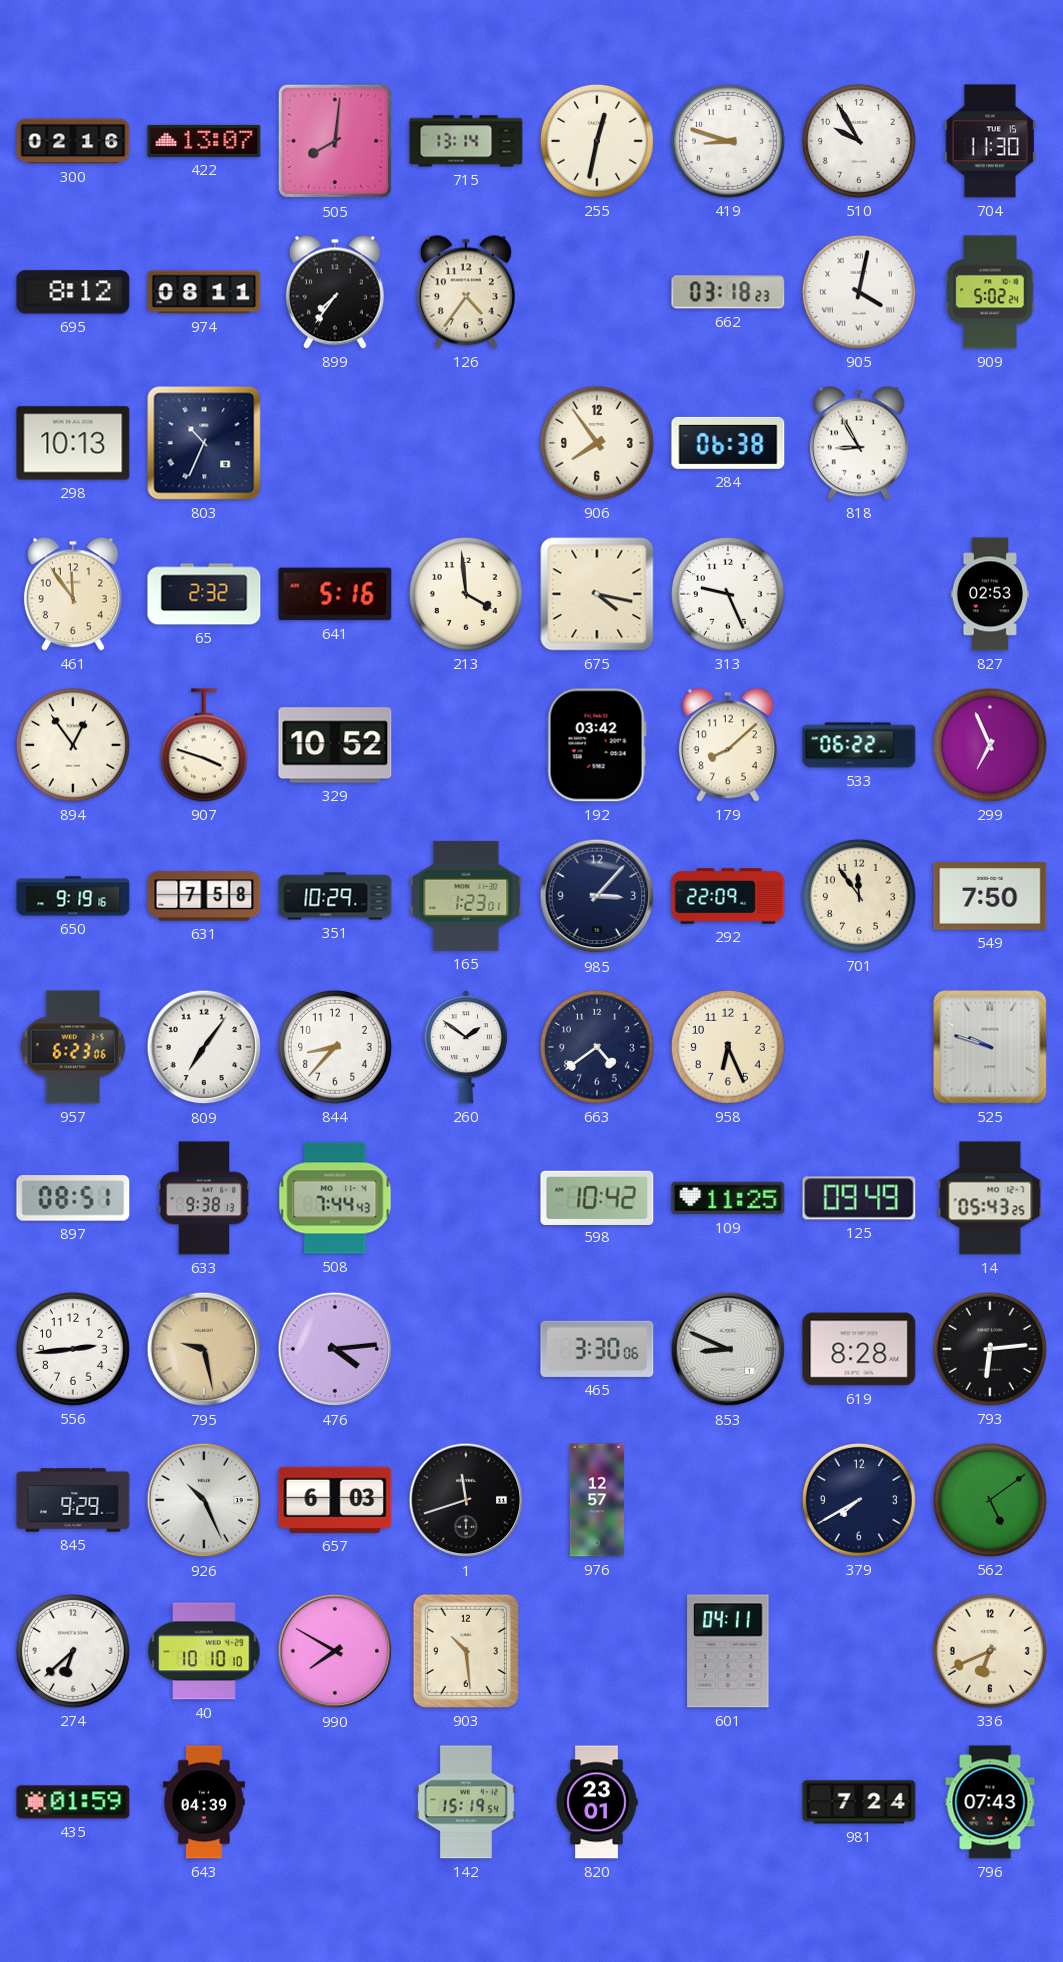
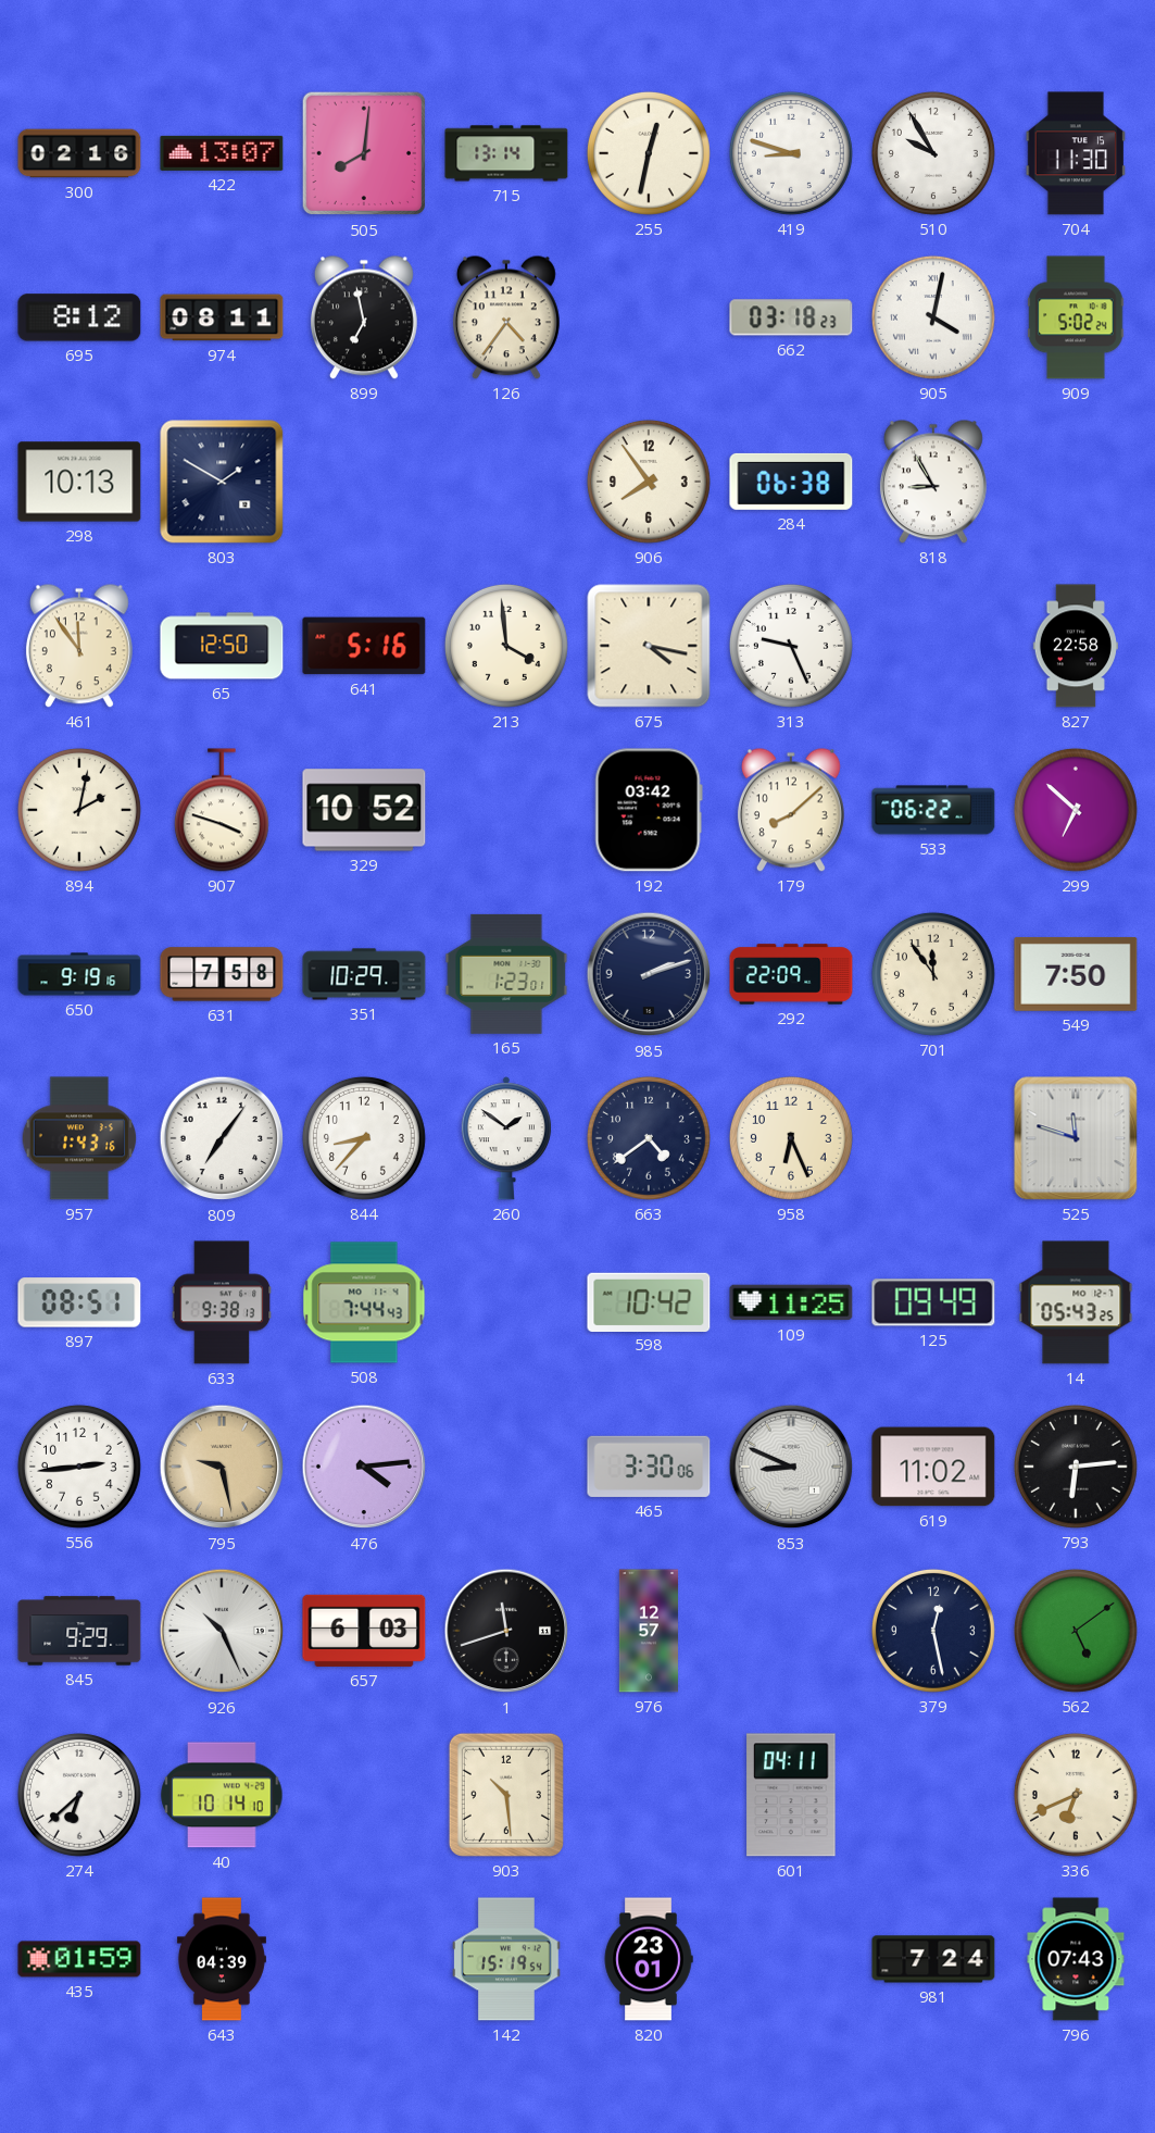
899: 7:36 -> 6:58 (364, 317)
803: 10:34 -> 1:50 (222, 482)
65: 2:32 -> 12:50 (222, 646)
827: 02:53 -> 22:58 (1076, 646)
894: 12:54 -> 2:02 (79, 810)
299: 6:56 -> 6:52 (1076, 810)
985: 3:07 -> 2:12 (649, 974)
957: 6:23 -> 1:43 (79, 1138)
525: 9:48 -> 11:48 (1076, 1138)
619: 8:28 -> 11:02 (933, 1467)
379: 7:40 -> 12:28 (933, 1631)
40: 10:10 -> 10:14 (222, 1795)
990: 7:50 -> none (335, 1651)
